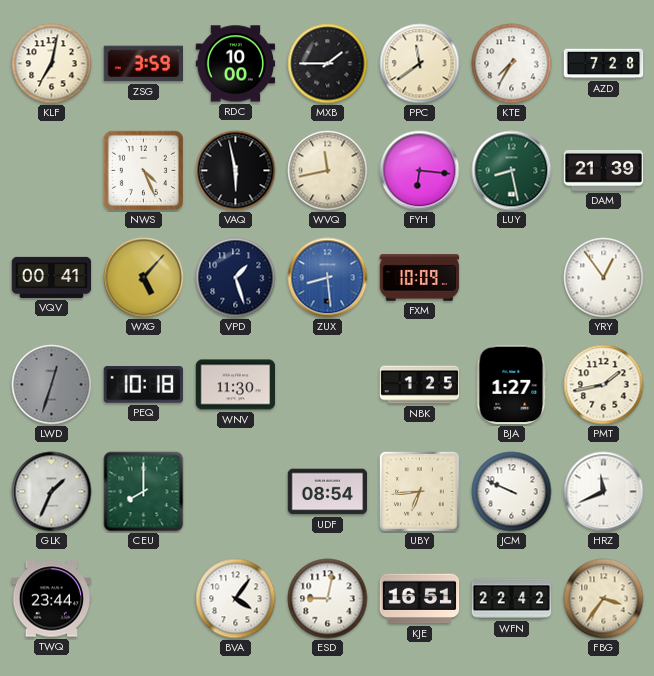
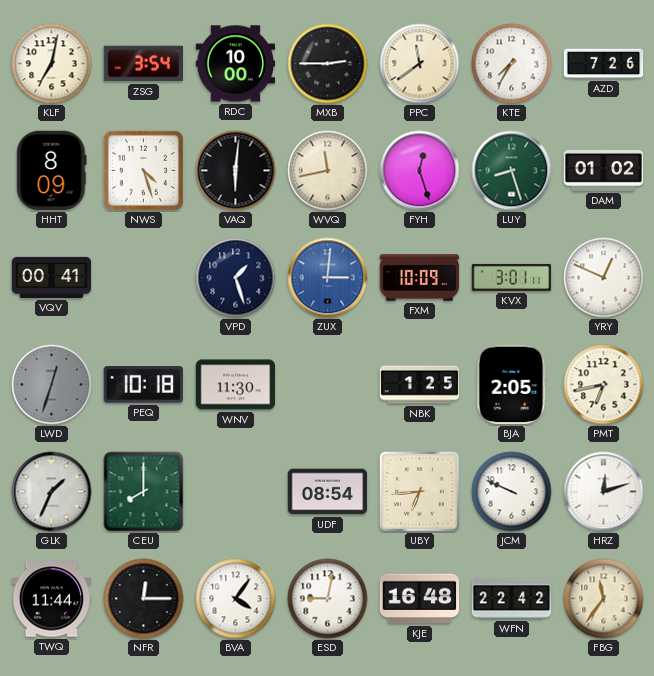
ZSG: 3:59 -> 3:54 (143, 64)
MXB: 1:45 -> 2:45 (328, 64)
AZD: 7:28 -> 7:26 (604, 64)
HHT: none -> 8:09 (52, 171)
NWS: 4:26 -> 4:27 (143, 170)
VAQ: 5:58 -> 6:01 (236, 171)
FYH: 6:16 -> 12:27 (420, 171)
LUY: 8:28 -> 8:27 (512, 171)
DAM: 21:39 -> 01:02 (604, 171)
WXG: 5:07 -> none (144, 278)
ZUX: 8:29 -> 3:01 (328, 278)
KVX: none -> 3:01 (512, 277)
YRY: 12:54 -> 12:49 (604, 278)
BJA: 1:27 -> 2:05 (512, 385)
PMT: 1:43 -> 6:43 (604, 385)
HRZ: 11:41 -> 12:12 (604, 492)
TWQ: 23:44 -> 11:44 (52, 599)
NFR: none -> 12:15 (144, 599)
KJE: 16:51 -> 16:48 (420, 599)
FBG: 3:36 -> 11:36 (604, 599)
